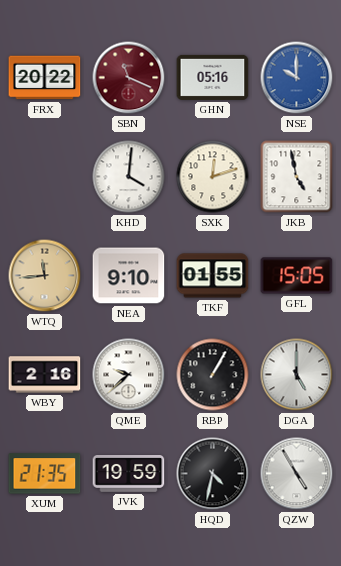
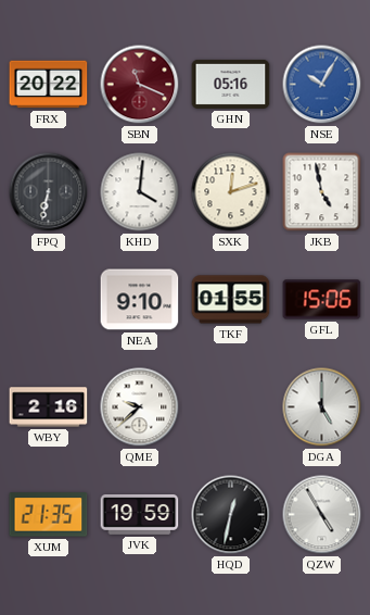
NSE: 10:00 -> 10:05 (322, 85)
FPQ: none -> 6:32 (49, 192)
WTQ: 11:44 -> none (45, 276)
GFL: 15:05 -> 15:06 (322, 300)
RBP: 1:05 -> none (213, 375)
HQD: 4:32 -> 12:32 (231, 515)
